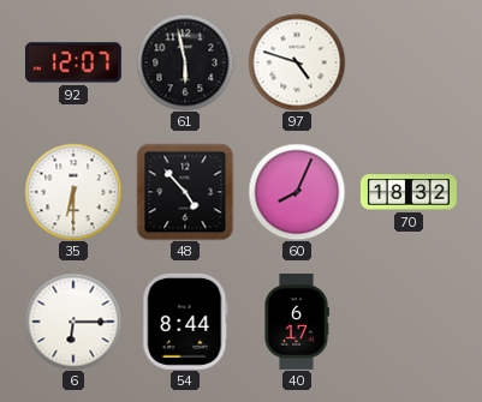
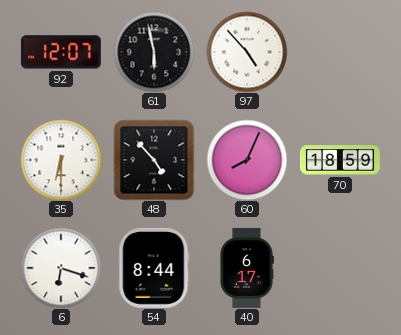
97: 4:48 -> 4:53 (247, 52)
70: 18:32 -> 18:59 (340, 160)
6: 6:15 -> 6:18 (61, 268)
